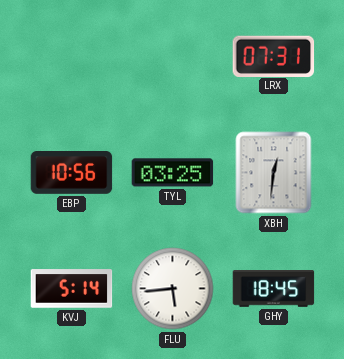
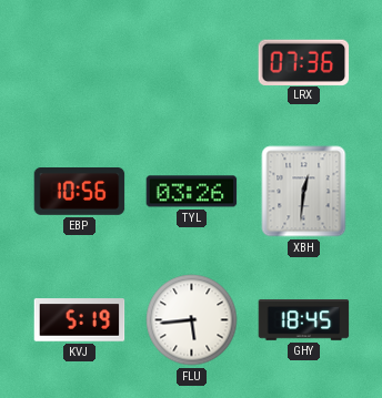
LRX: 07:31 -> 07:36 (304, 62)
TYL: 03:25 -> 03:26 (192, 192)
KVJ: 5:14 -> 5:19 (80, 320)
